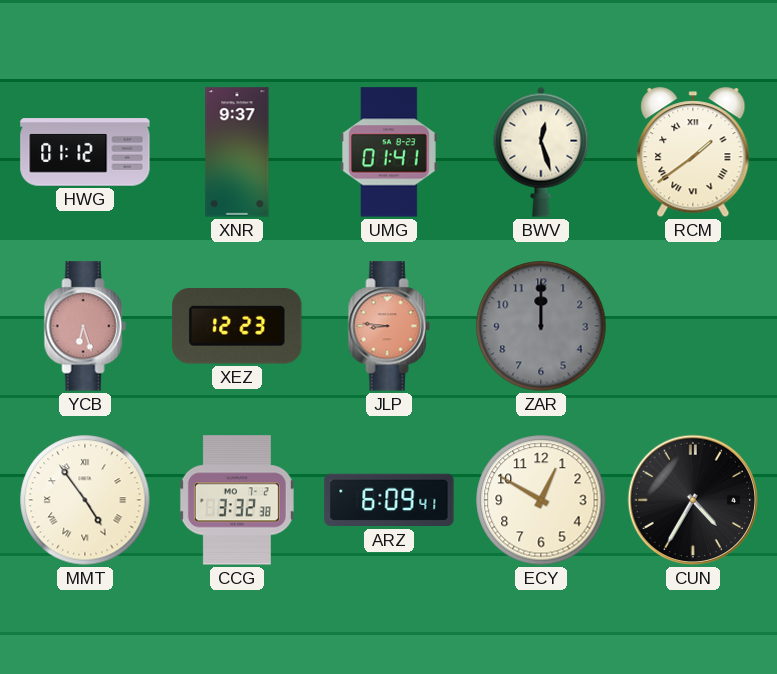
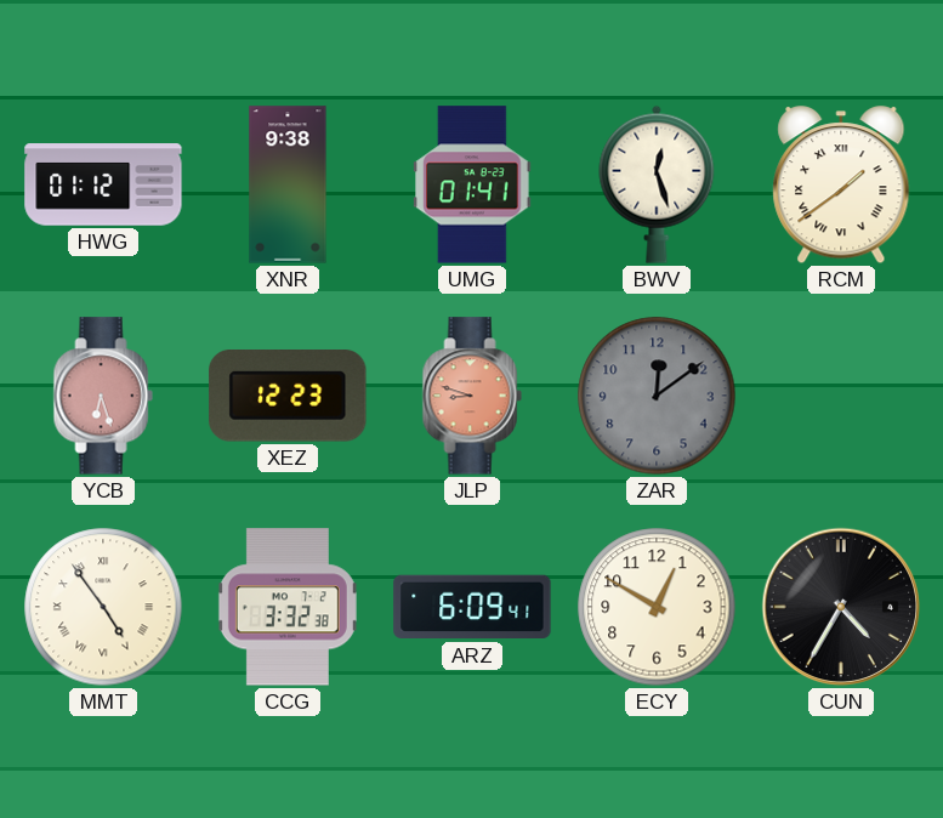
XNR: 9:37 -> 9:38 (288, 184)
JLP: 8:46 -> 8:48 (472, 396)
ZAR: 12:00 -> 12:09 (657, 396)
